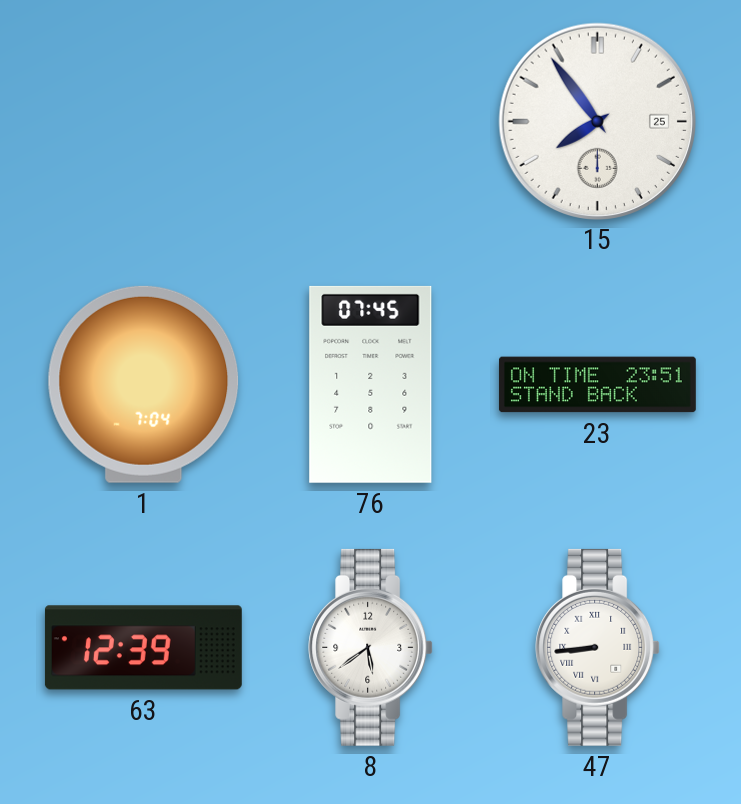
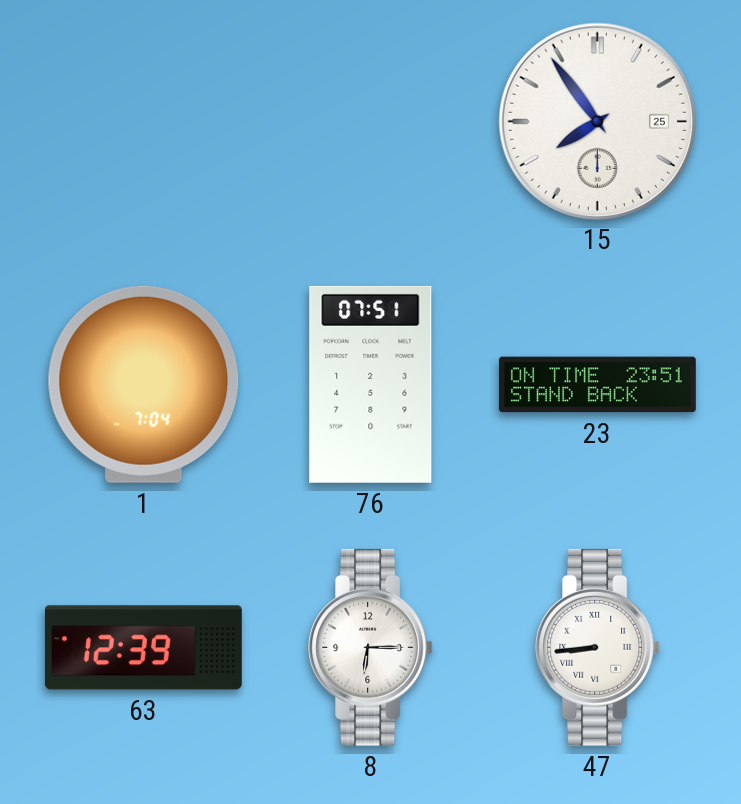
76: 07:45 -> 07:51 (371, 384)
8: 5:39 -> 6:15 (371, 647)
